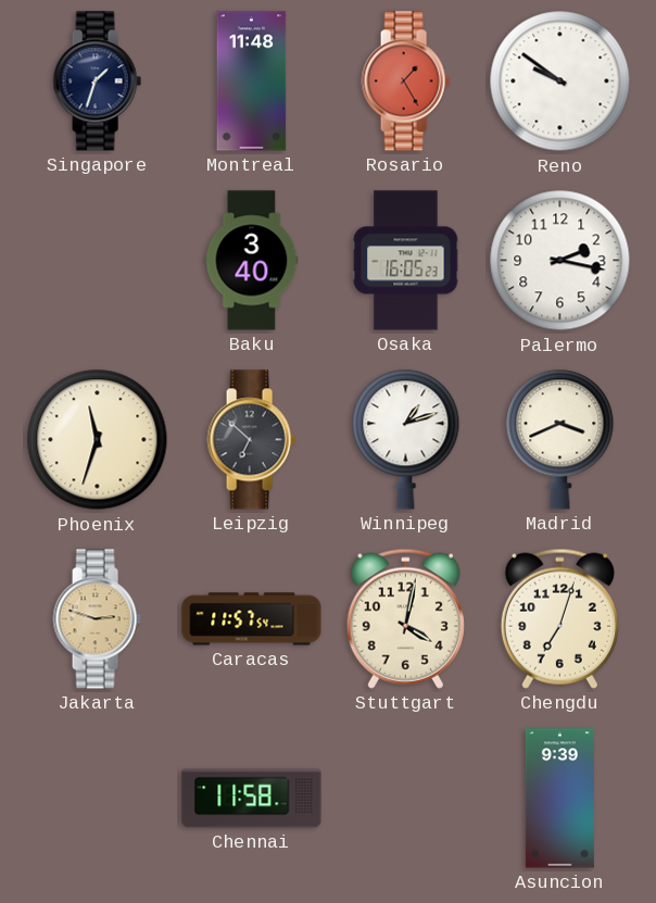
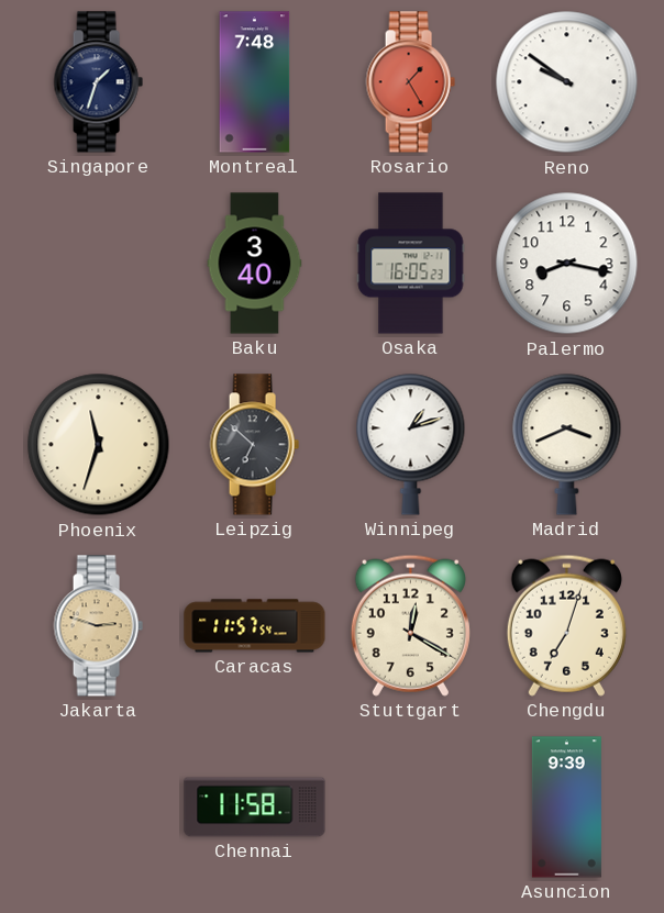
Montreal: 11:48 -> 7:48 (255, 82)
Palermo: 2:17 -> 8:17 (567, 264)
Stuttgart: 4:02 -> 12:20 (410, 625)
